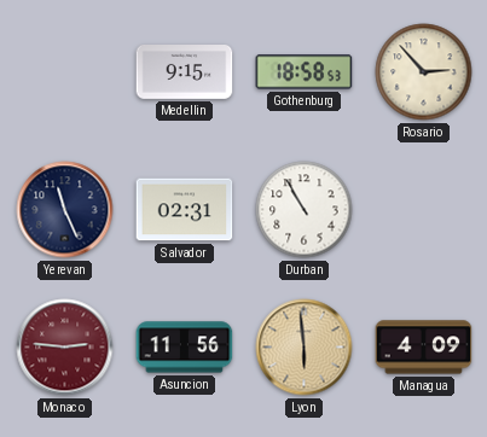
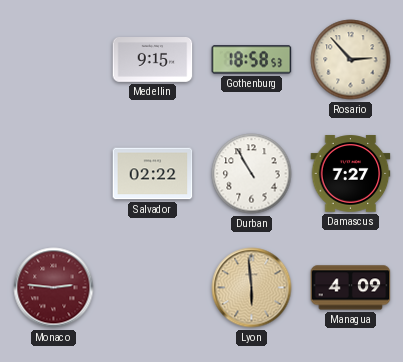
Yerevan: 11:26 -> none (65, 210)
Salvador: 02:31 -> 02:22 (153, 174)
Damascus: none -> 7:27 (351, 174)
Asuncion: 11:56 -> none (185, 348)
